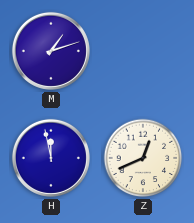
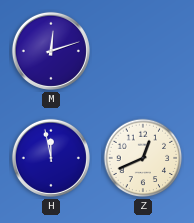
M: 1:12 -> 12:12 (51, 51)
